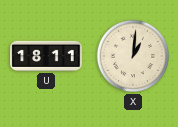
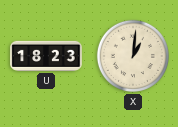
U: 18:11 -> 18:23 (46, 56)
